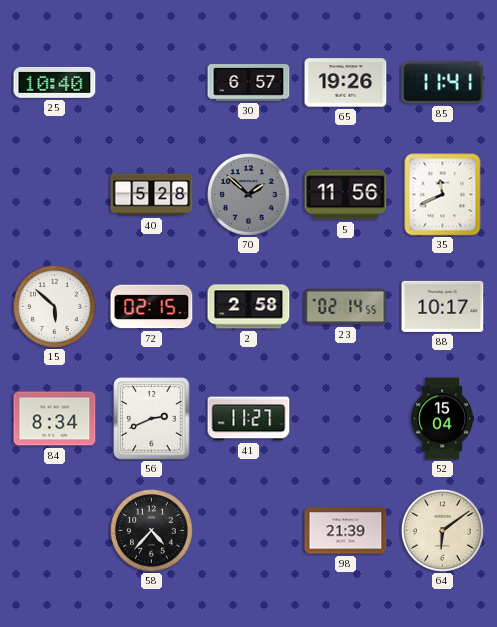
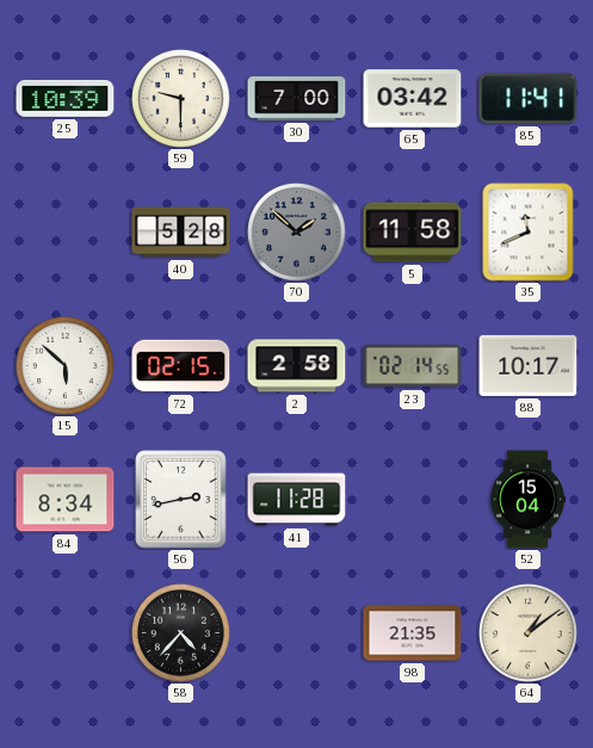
25: 10:40 -> 10:39 (66, 99)
59: none -> 9:30 (181, 99)
30: 6:57 -> 7:00 (297, 99)
65: 19:26 -> 03:42 (413, 99)
5: 11:56 -> 11:58 (413, 233)
56: 2:41 -> 2:43 (181, 500)
41: 11:27 -> 11:28 (297, 500)
98: 21:39 -> 21:35 (413, 633)
64: 6:09 -> 1:09 (529, 633)
